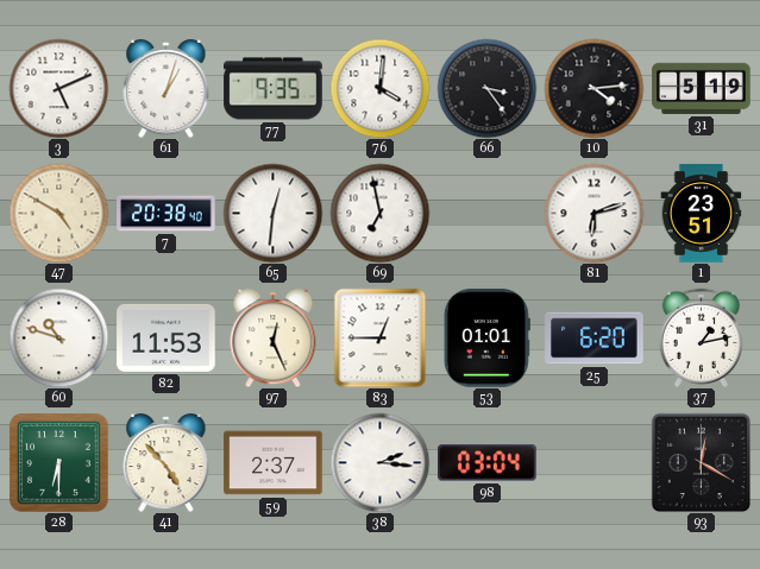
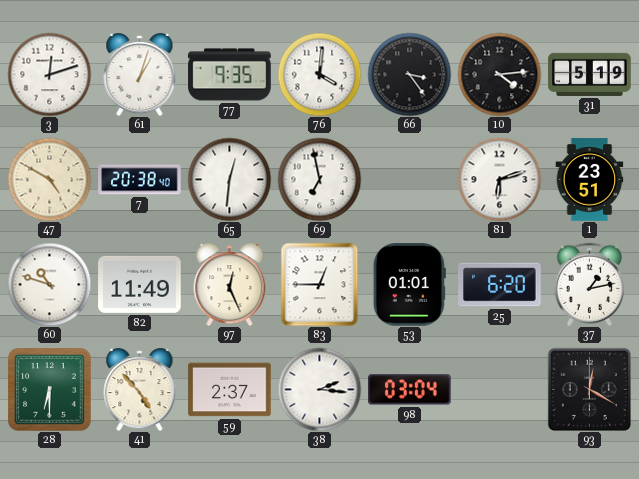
3: 5:11 -> 12:12 (49, 74)
82: 11:53 -> 11:49 (140, 284)
